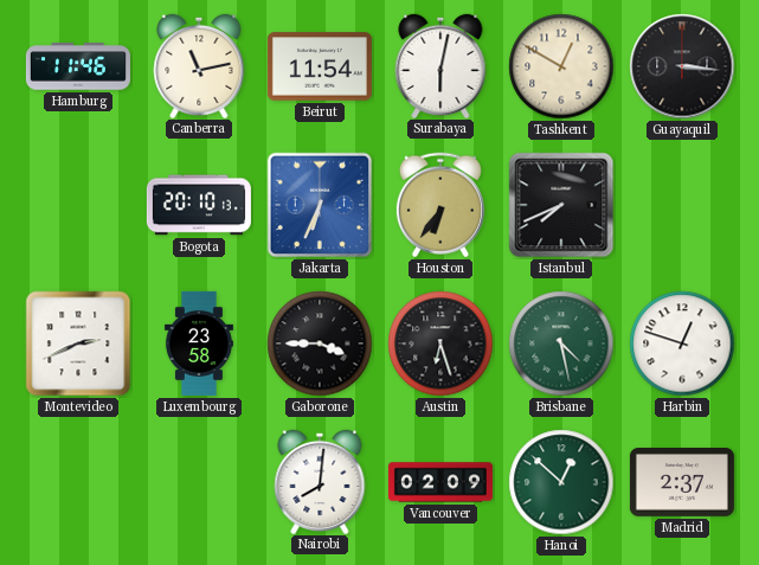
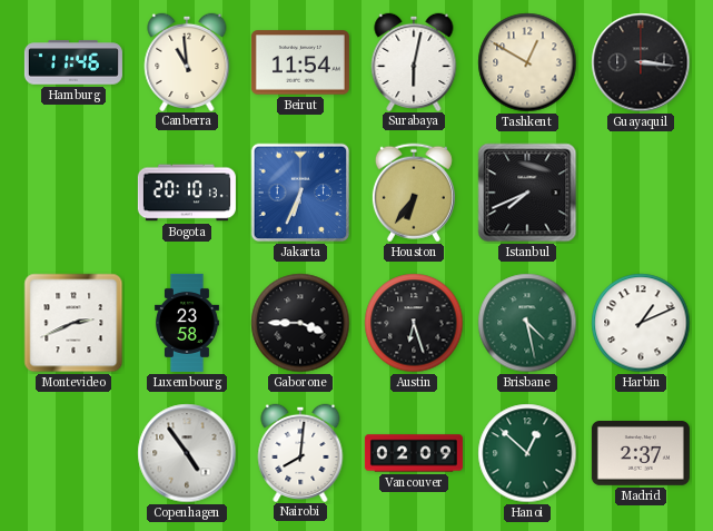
Canberra: 11:13 -> 10:59 (187, 61)
Harbin: 12:48 -> 1:11 (641, 323)
Copenhagen: none -> 4:54 (187, 453)
